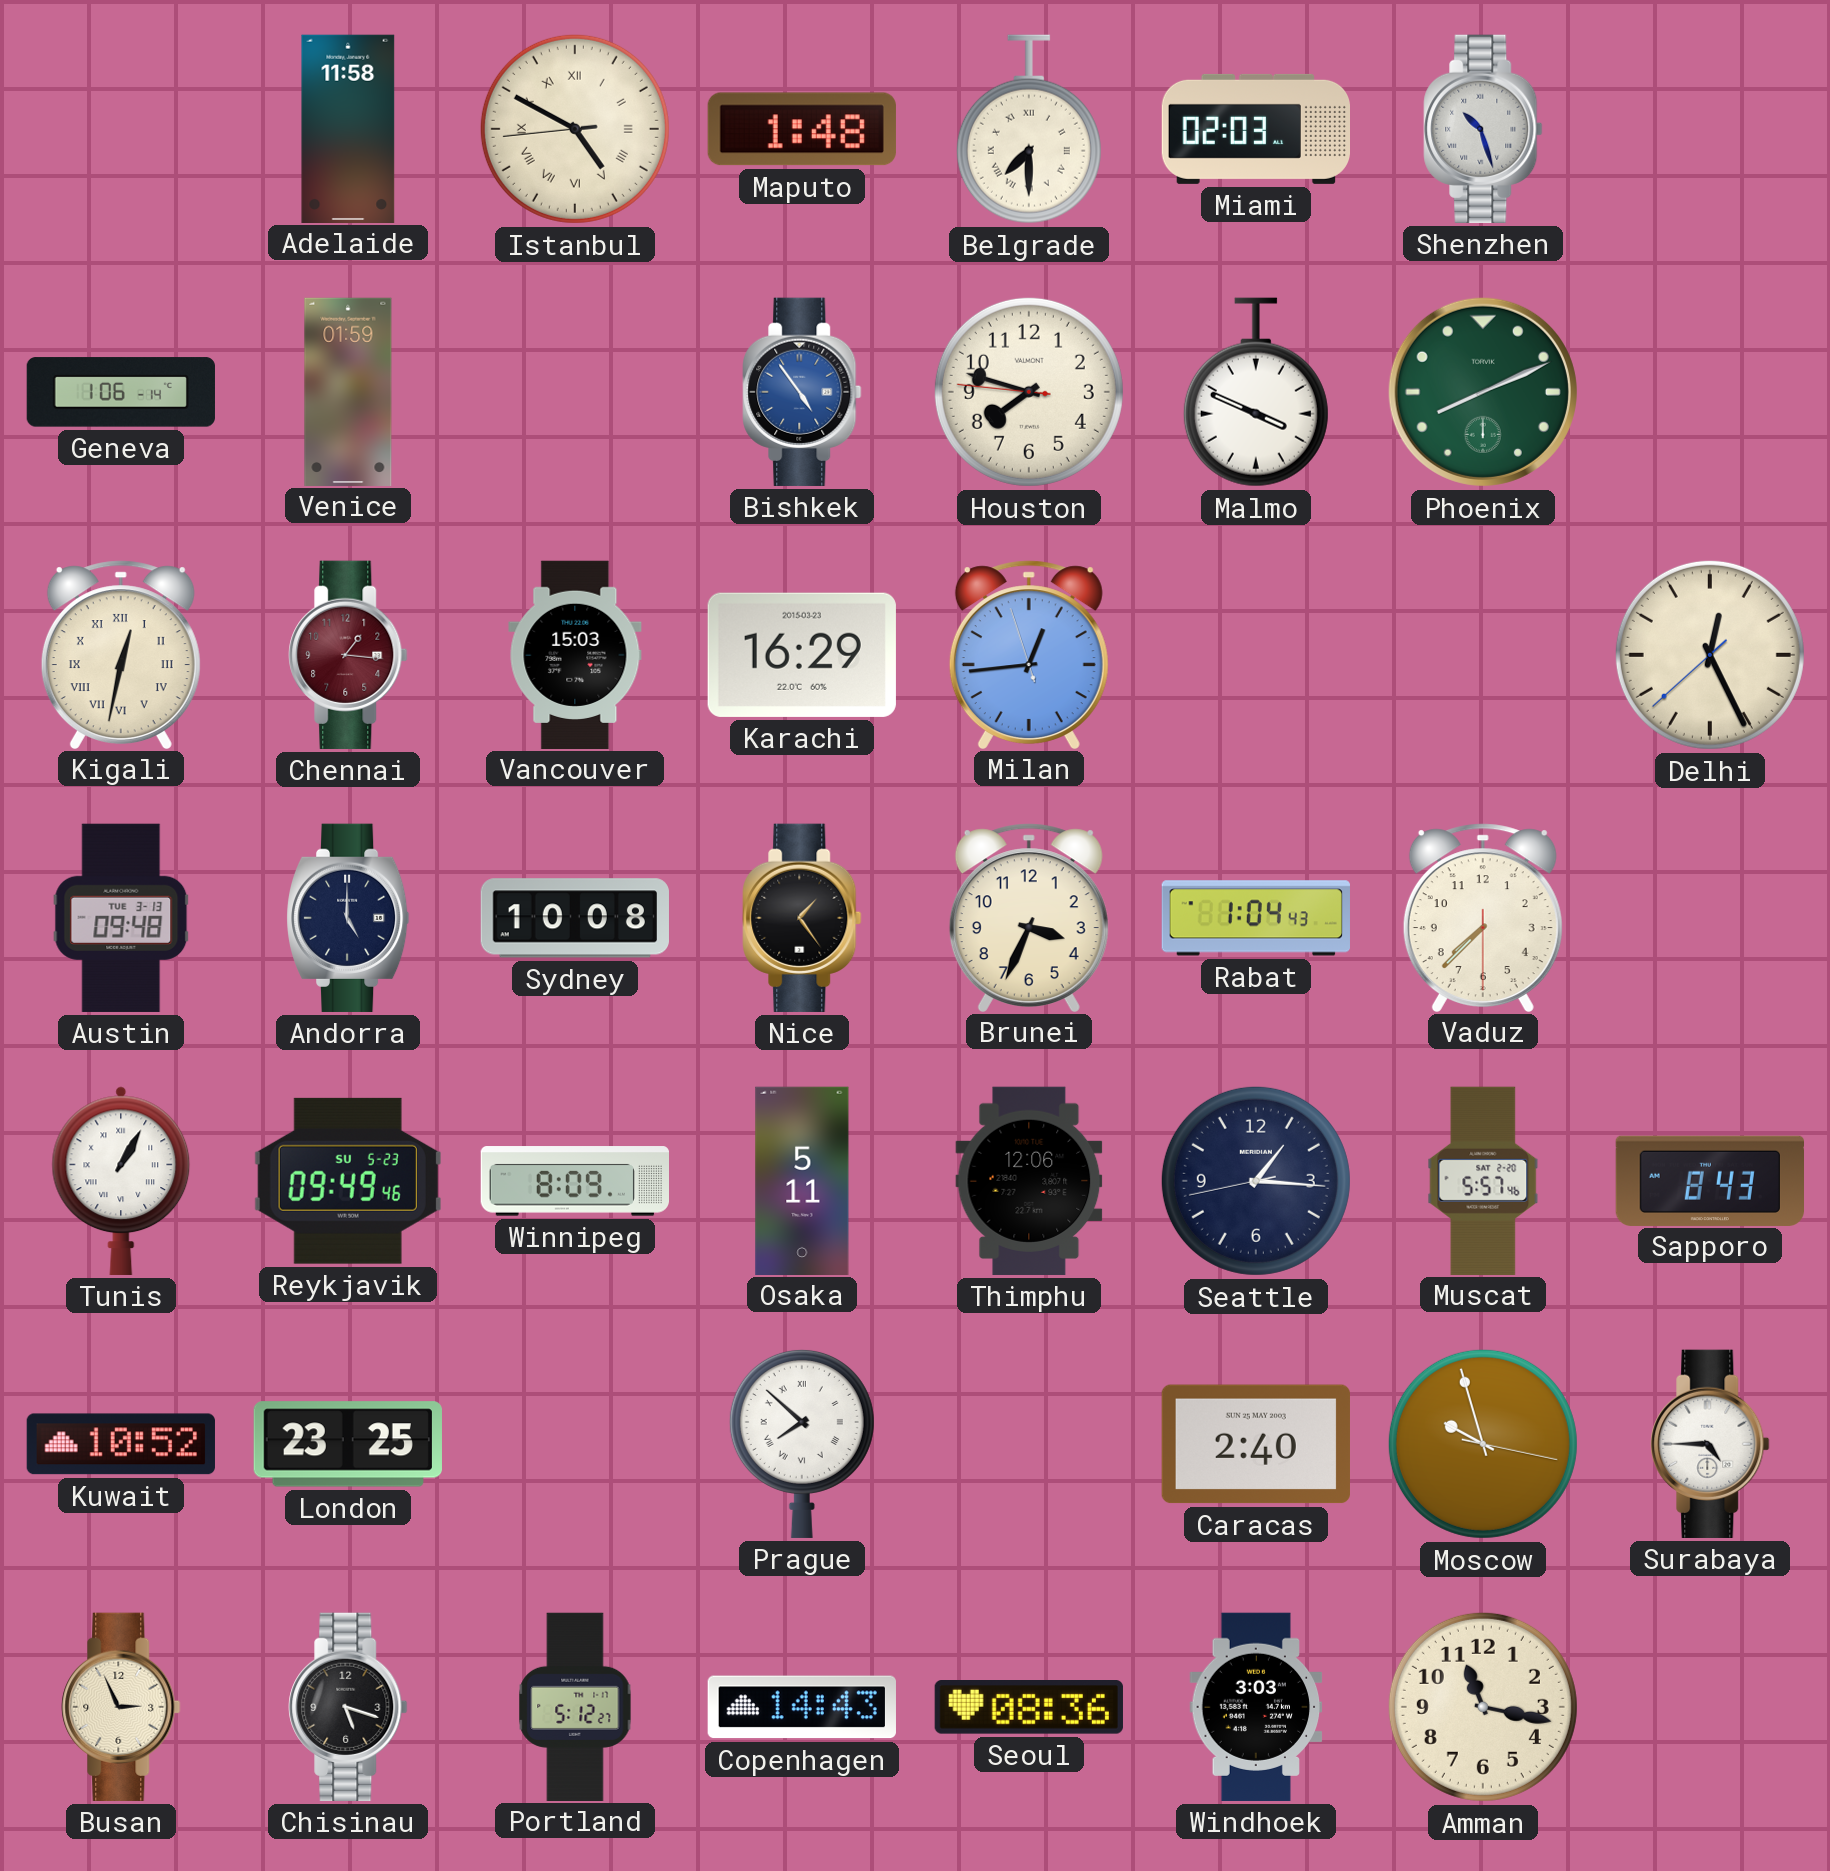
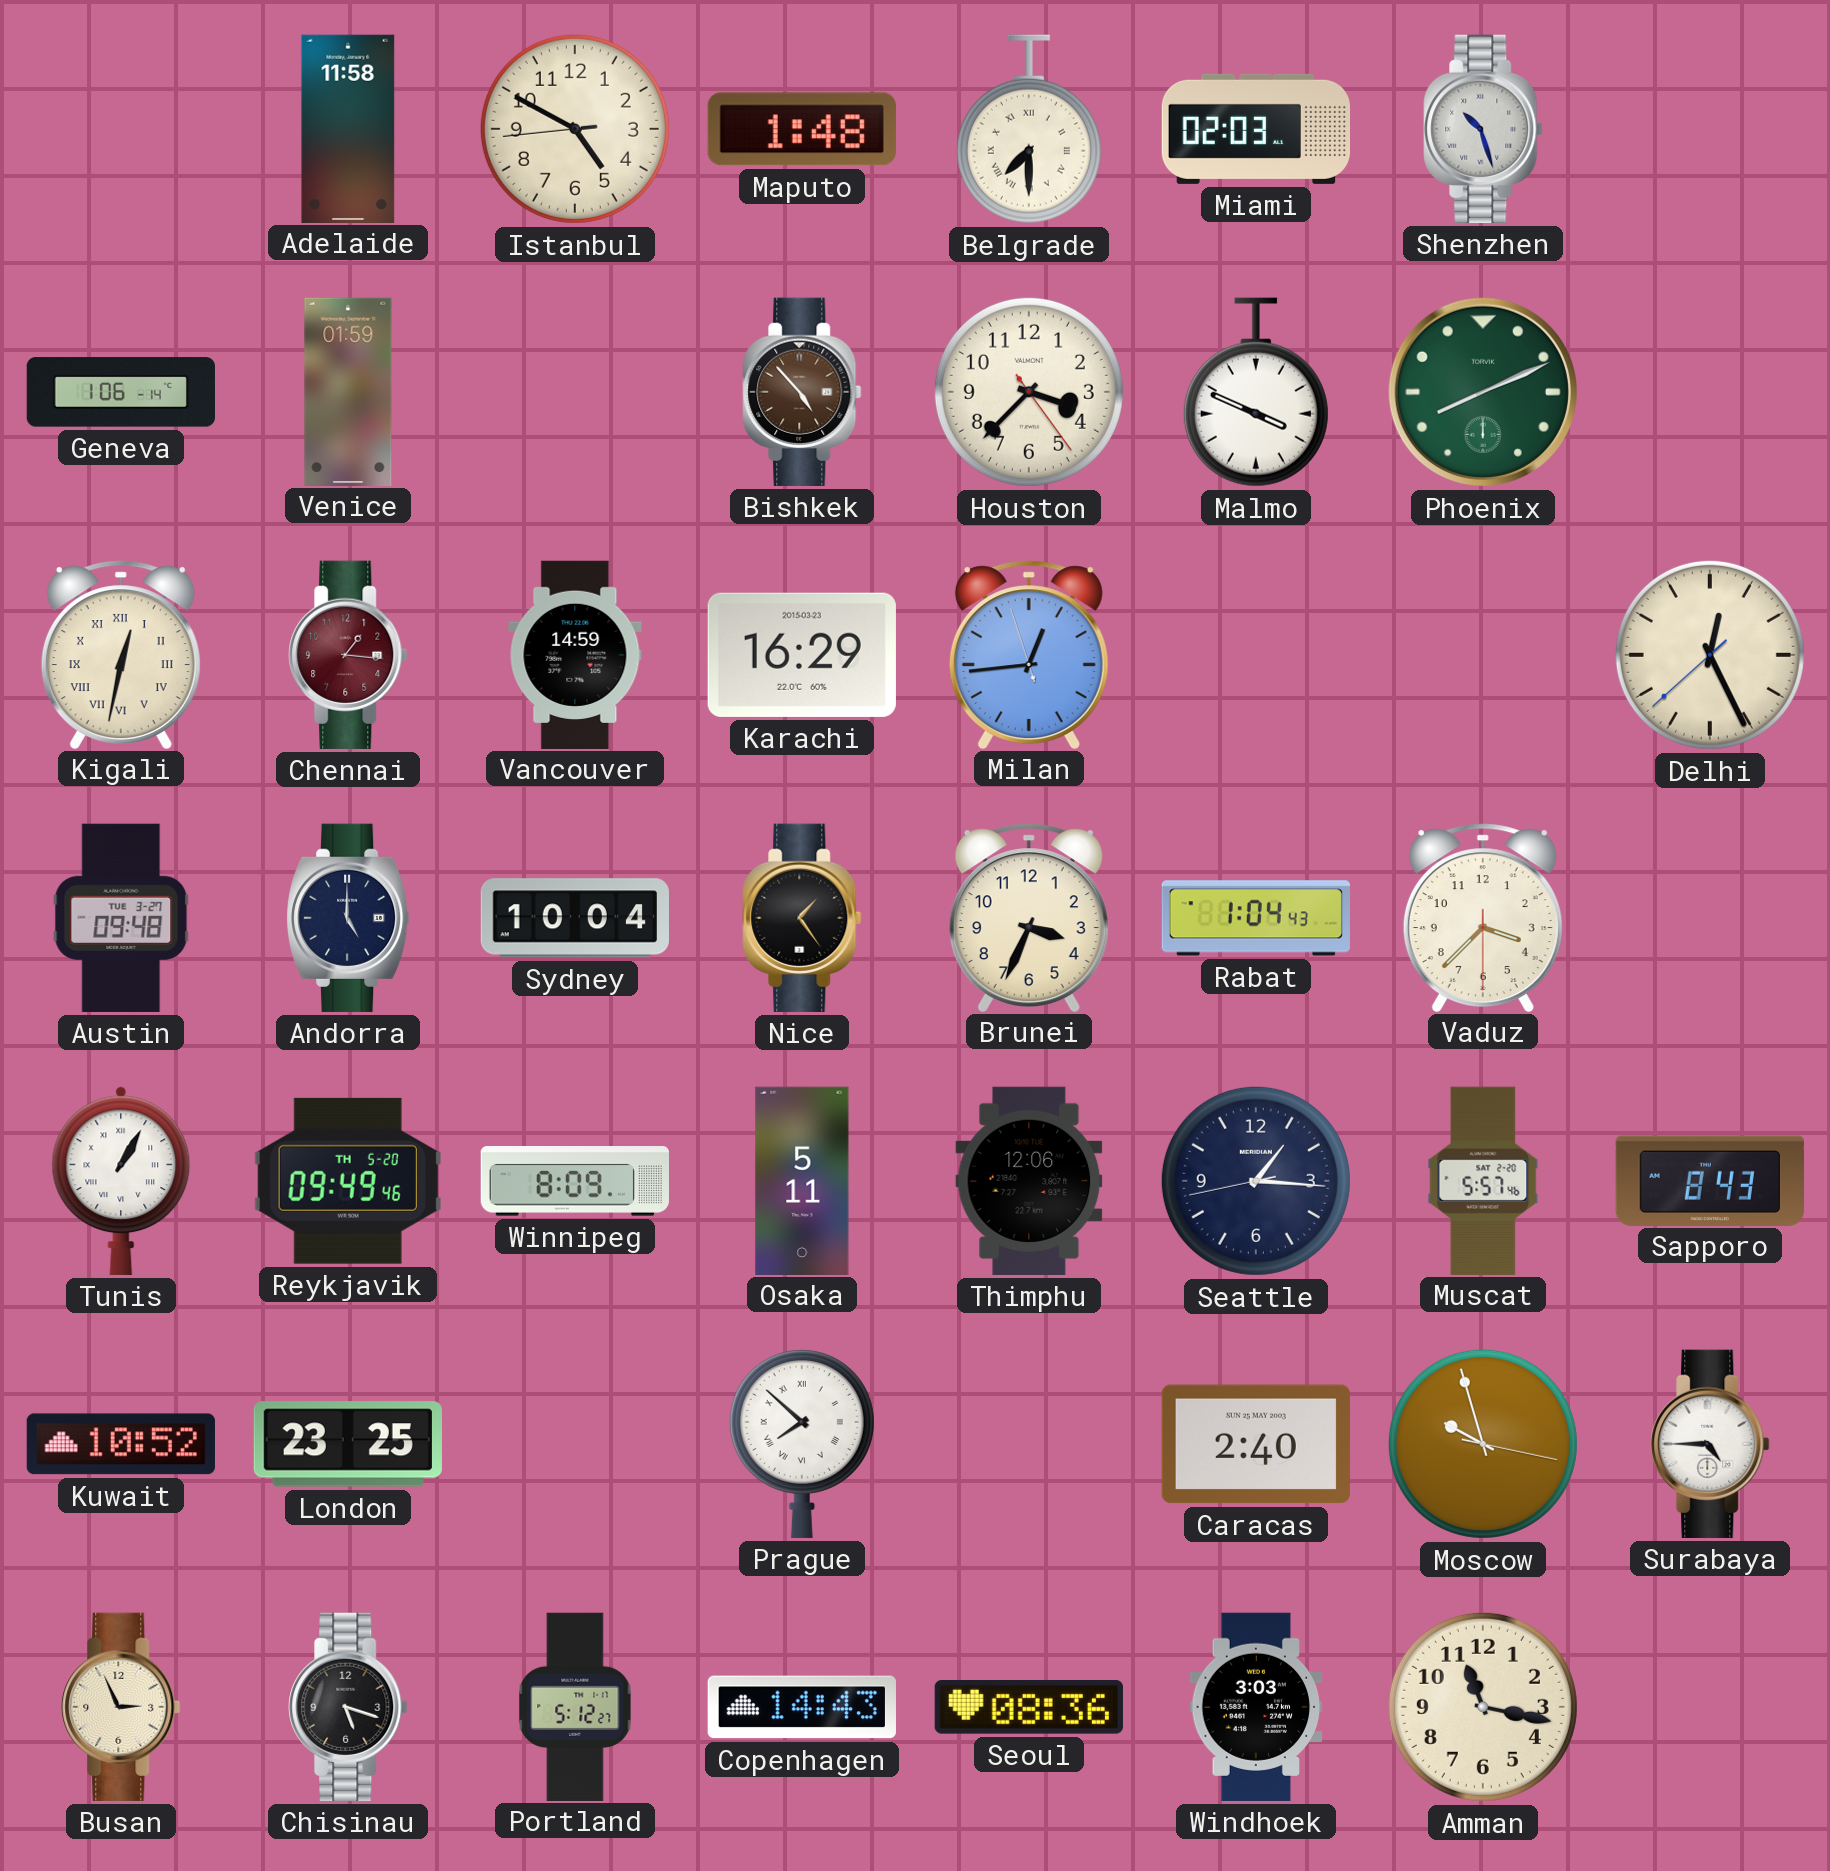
Istanbul numerals: Roman -> Arabic (575, 129)
Bishkek: 4:54 -> 4:53 (802, 392)
Bishkek dial: blue -> brown (802, 392)
Houston: 7:47 -> 3:37 (1029, 392)
Vancouver: 15:03 -> 14:59 (575, 654)
Austin date: TUE 3-13 -> TUE 3-27 (121, 918)
Sydney: 10:08 -> 10:04 (575, 918)
Vaduz: 7:37 -> 3:37 (1483, 917)
Reykjavik date: SU 5-23 -> TH 5-20 (348, 1181)
